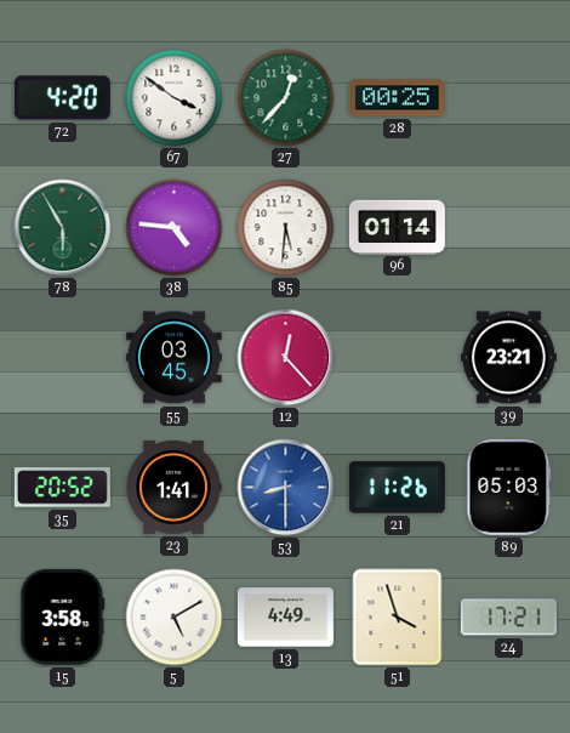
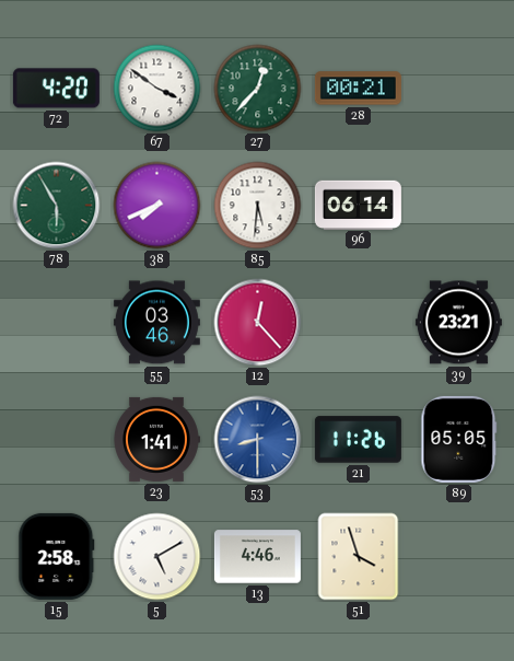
28: 00:25 -> 00:21 (358, 89)
38: 4:46 -> 7:41 (157, 206)
96: 01:14 -> 06:14 (358, 205)
55: 03:45 -> 03:46 (156, 323)
35: 20:52 -> none (62, 488)
89: 05:03 -> 05:05 (459, 439)
15: 3:58 -> 2:58 (57, 556)
13: 4:49 -> 4:46 (257, 557)
24: 17:21 -> none (508, 618)
